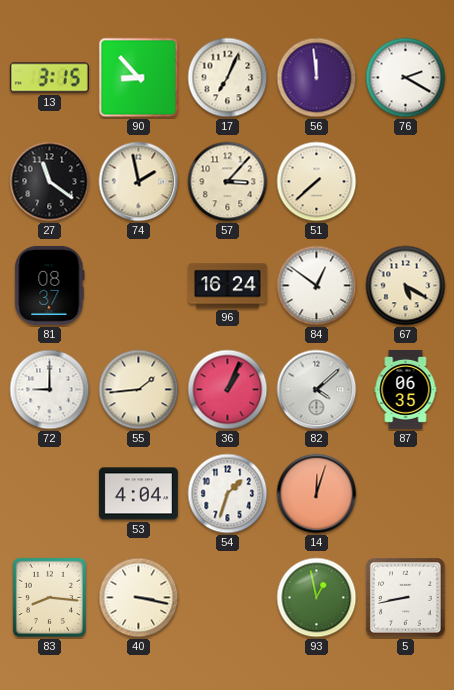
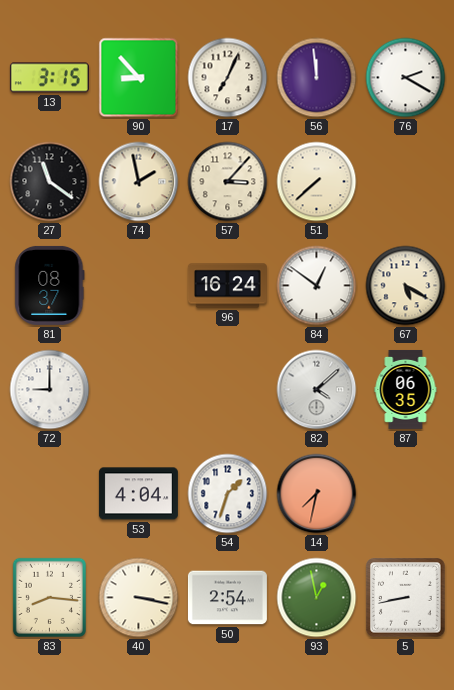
55: 1:44 -> none (139, 390)
36: 1:04 -> none (228, 390)
14: 12:03 -> 7:32 (317, 494)
50: none -> 2:54 (227, 598)
